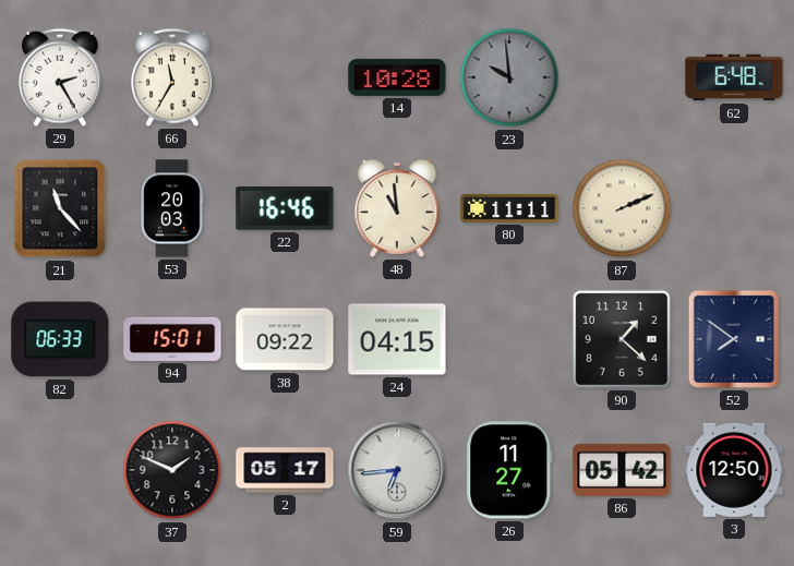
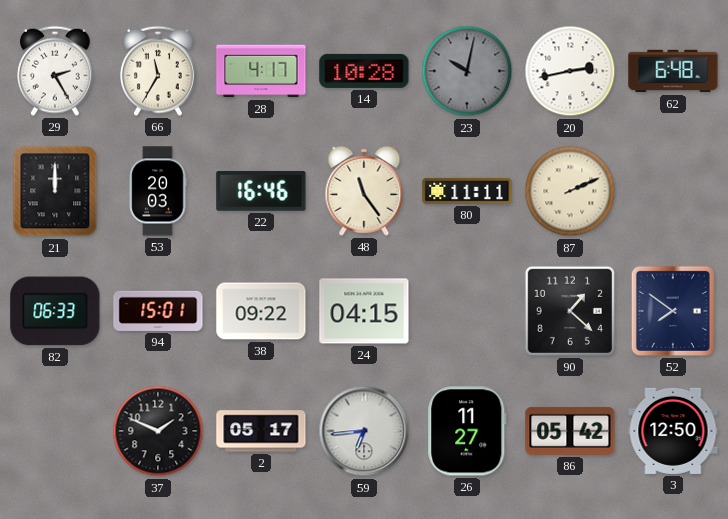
28: none -> 4:17 (261, 71)
23: 9:59 -> 10:02 (467, 71)
20: none -> 2:43 (570, 71)
21: 11:23 -> 12:00 (55, 191)
48: 10:59 -> 11:24 (364, 191)
